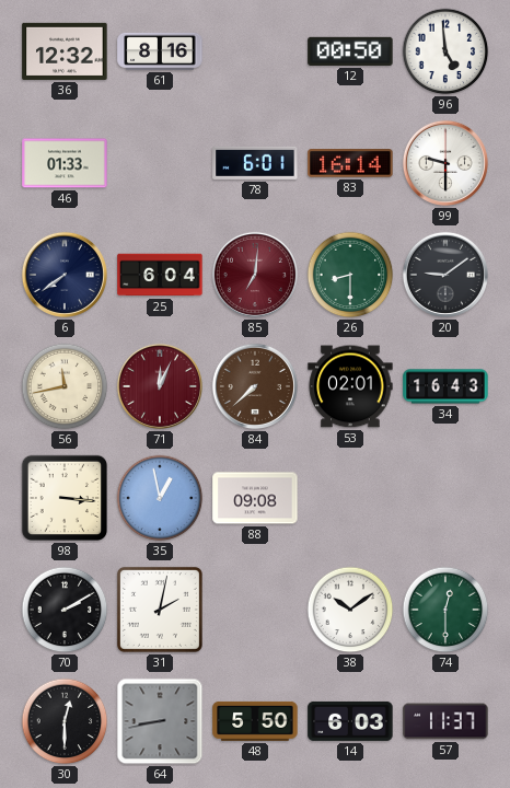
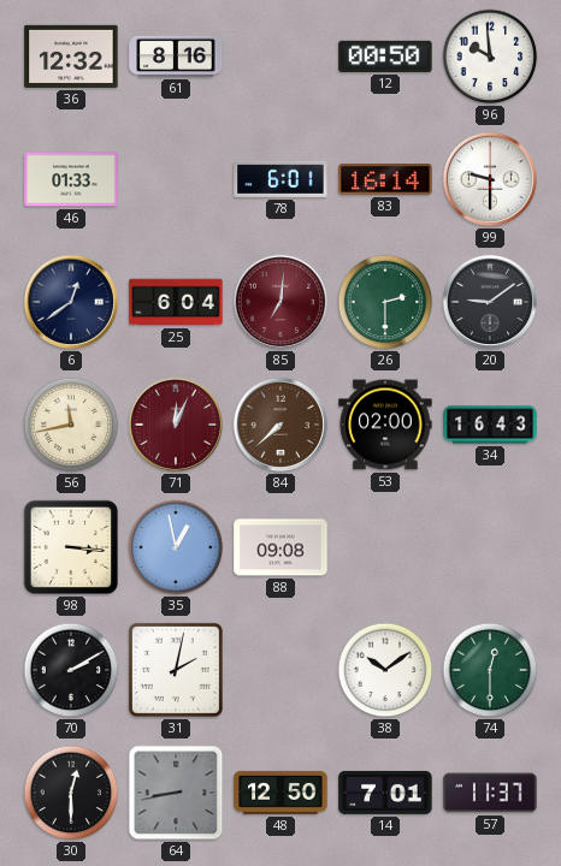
96: 4:59 -> 9:59 (490, 57)
6: 7:39 -> 12:39 (71, 302)
26: 8:30 -> 2:30 (385, 302)
53: 02:01 -> 02:00 (385, 425)
48: 5:50 -> 12:50 (280, 793)
14: 6:03 -> 7:01 (385, 793)
